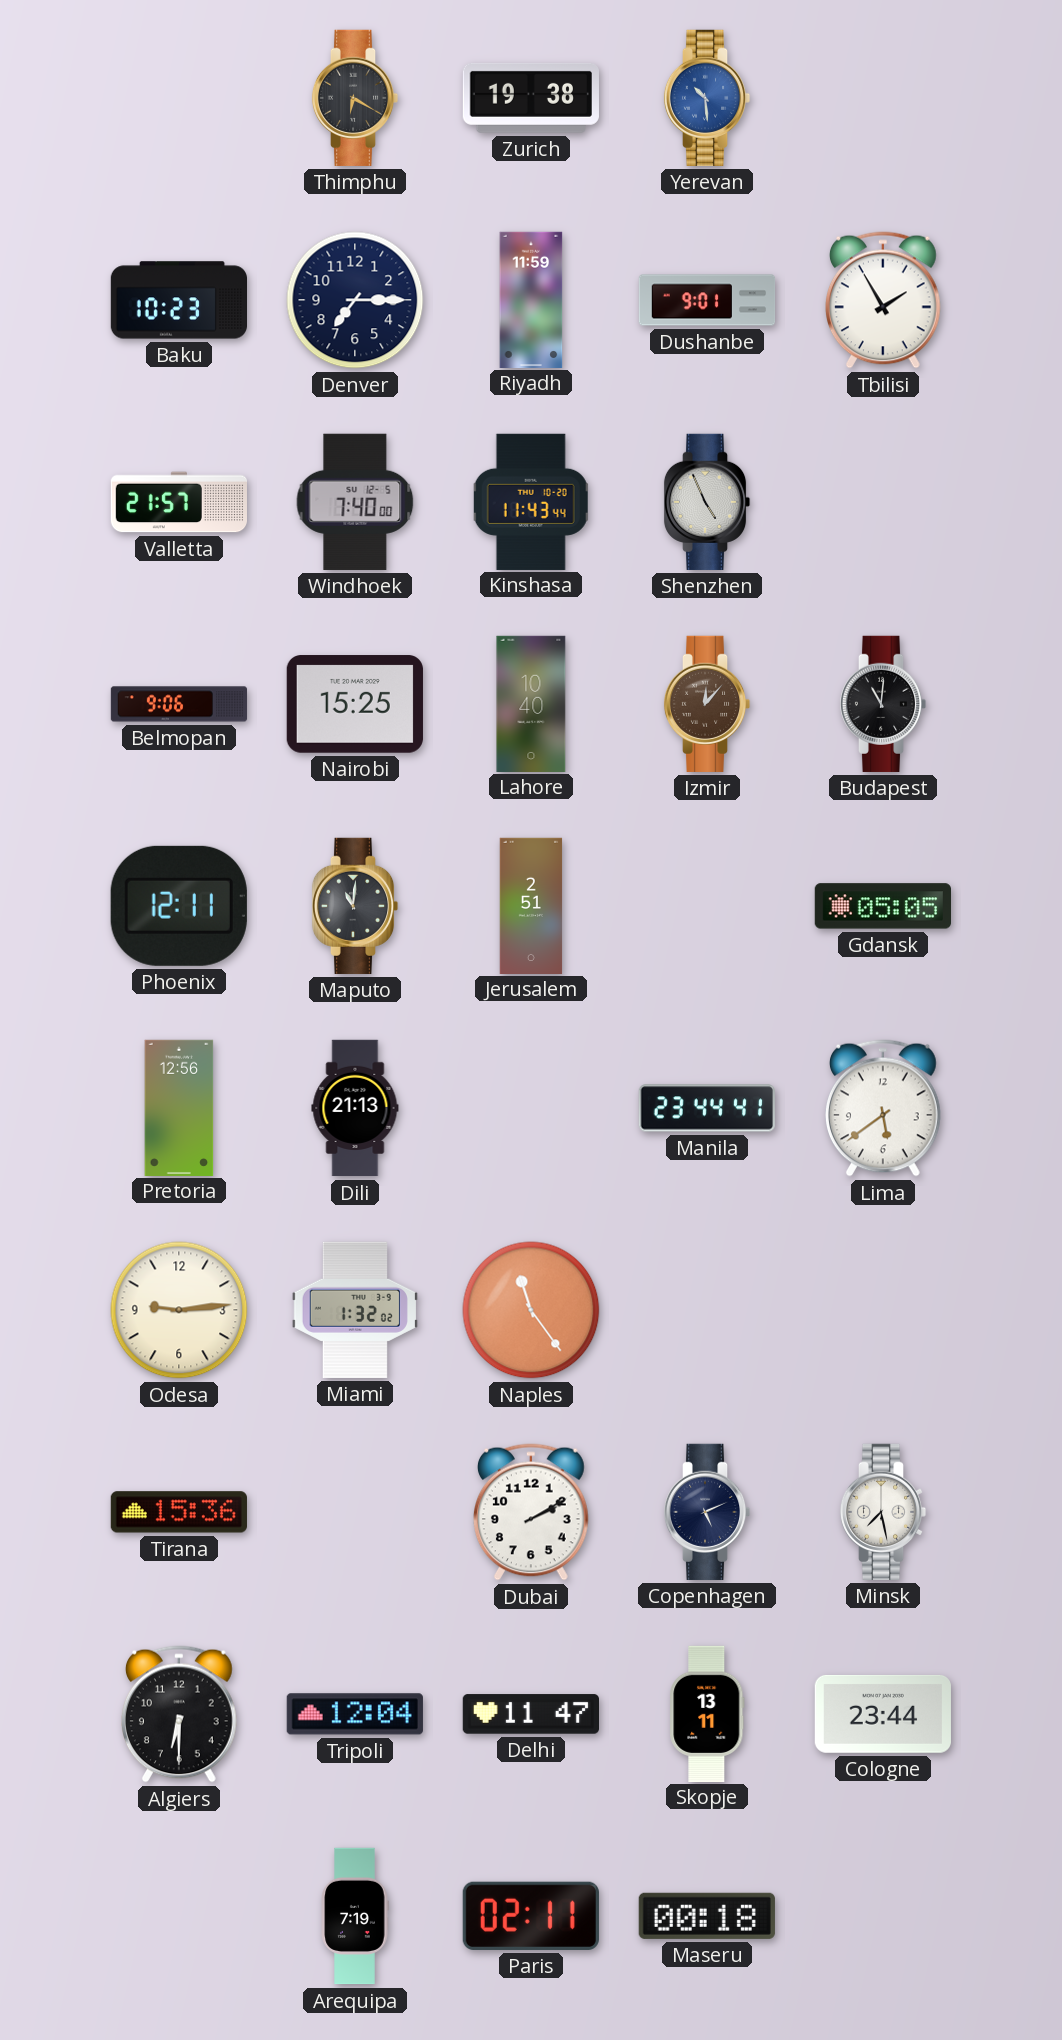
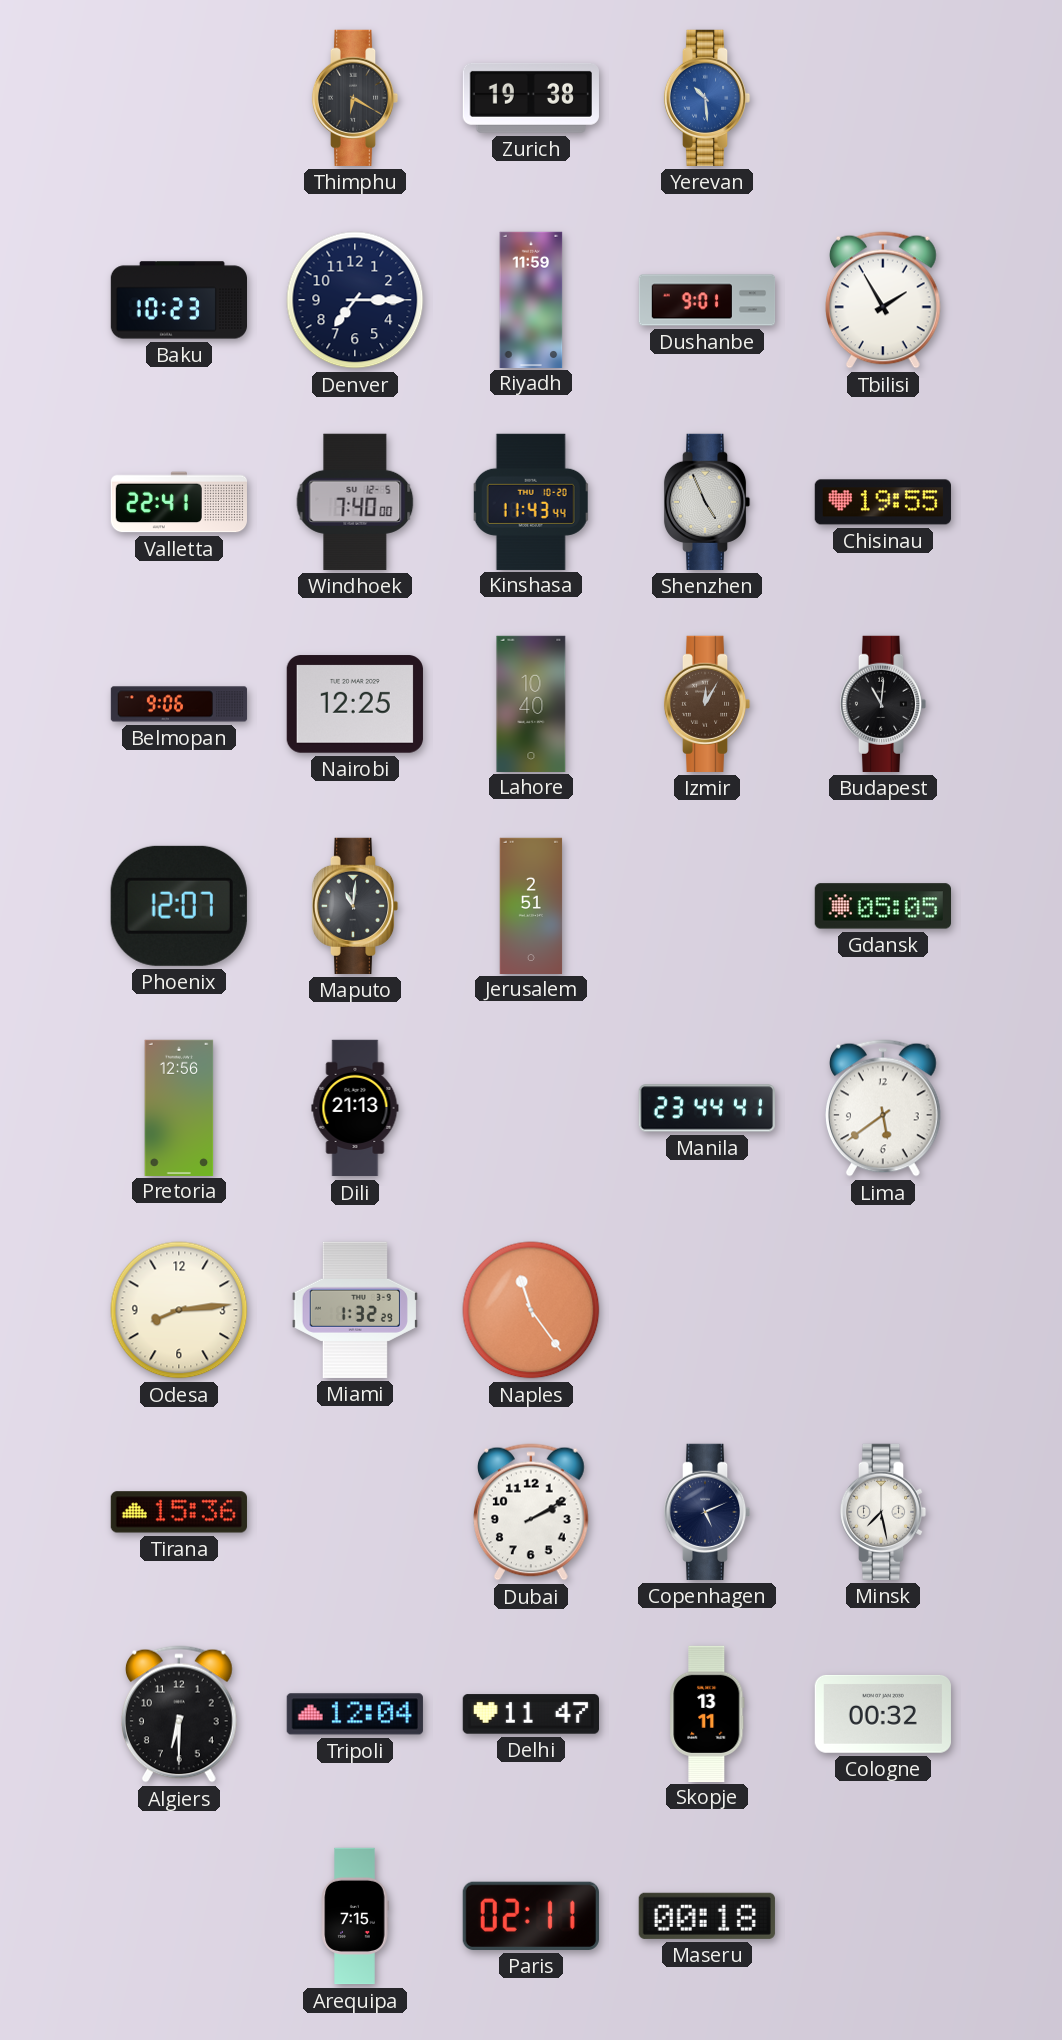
Valletta: 21:57 -> 22:41 (178, 502)
Chisinau: none -> 19:55 (883, 502)
Nairobi: 15:25 -> 12:25 (355, 704)
Izmir: 12:07 -> 12:05 (707, 704)
Phoenix: 12:11 -> 12:07 (179, 906)
Odesa: 9:14 -> 8:14 (179, 1310)
Miami: 1:32:02 -> 1:32:29 (355, 1310)
Cologne: 23:44 -> 00:32 (883, 1714)
Arequipa: 7:19 -> 7:15 (355, 1916)
